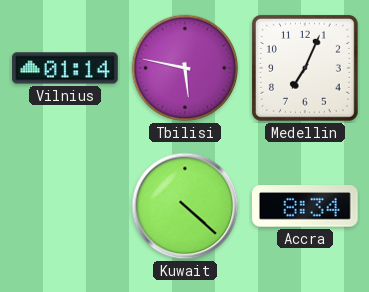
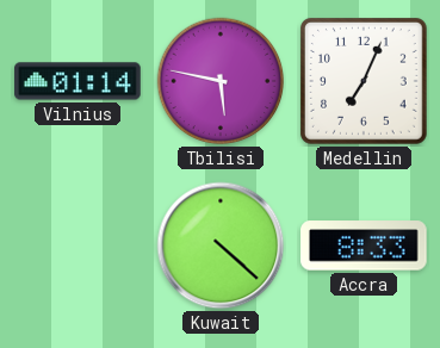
Accra: 8:34 -> 8:33 (365, 246)
